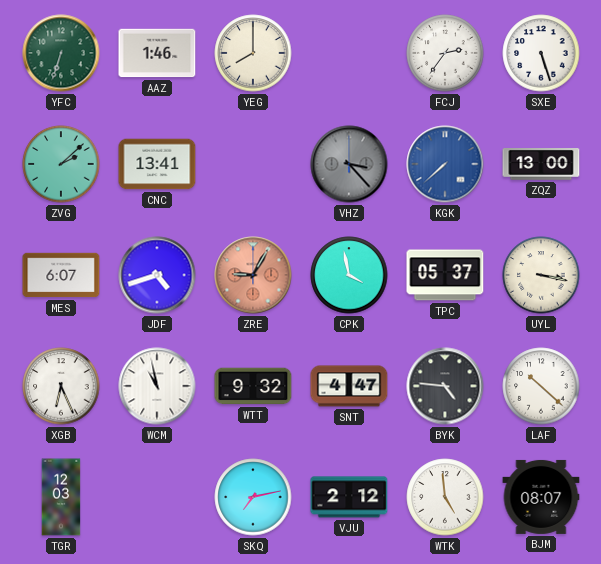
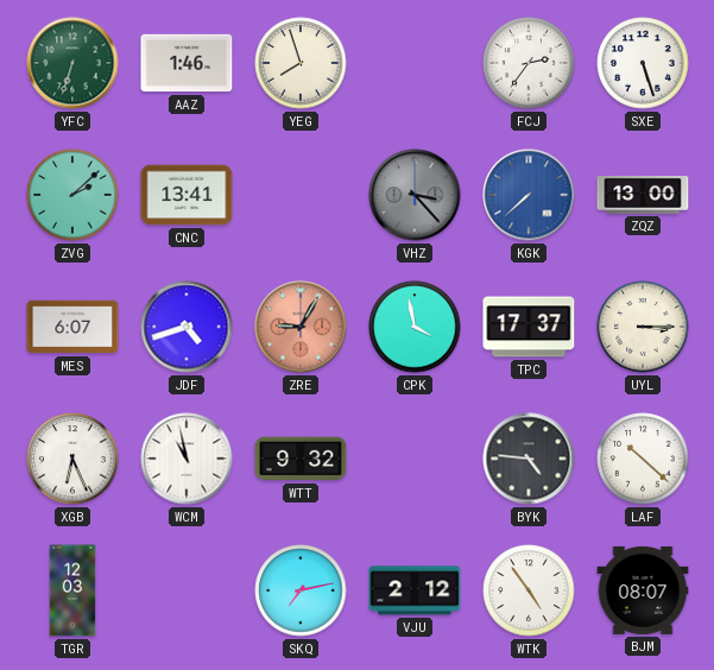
YEG: 8:00 -> 7:57 (301, 63)
TPC: 05:37 -> 17:37 (529, 327)
UYL: 3:17 -> 3:15 (643, 327)
SNT: 4:47 -> none (349, 386)
WTK: 4:59 -> 4:54 (529, 590)
